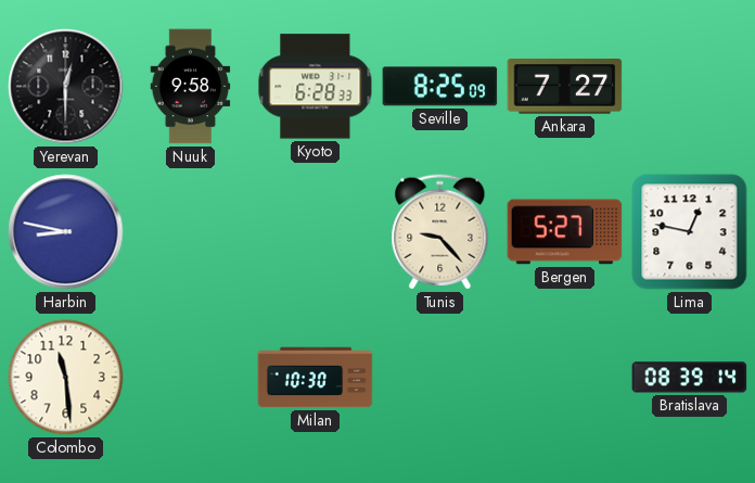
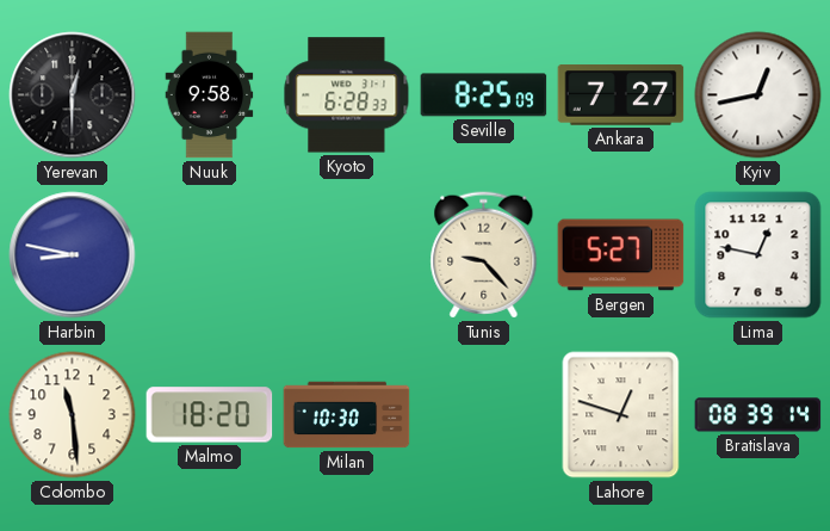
Kyiv: none -> 12:43 (758, 95)
Malmo: none -> 18:20 (210, 415)
Lahore: none -> 12:48 (621, 415)
